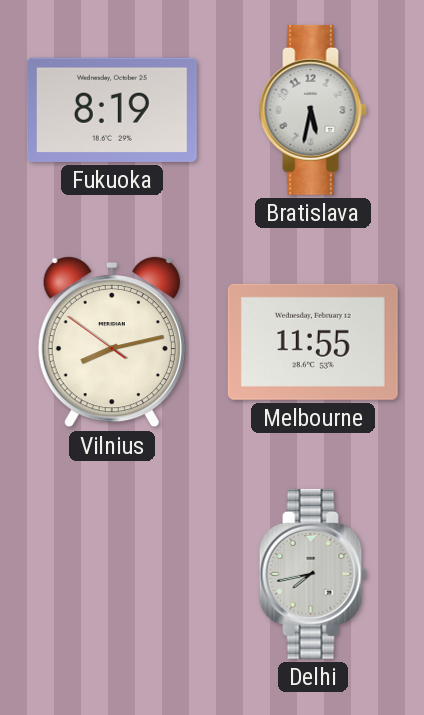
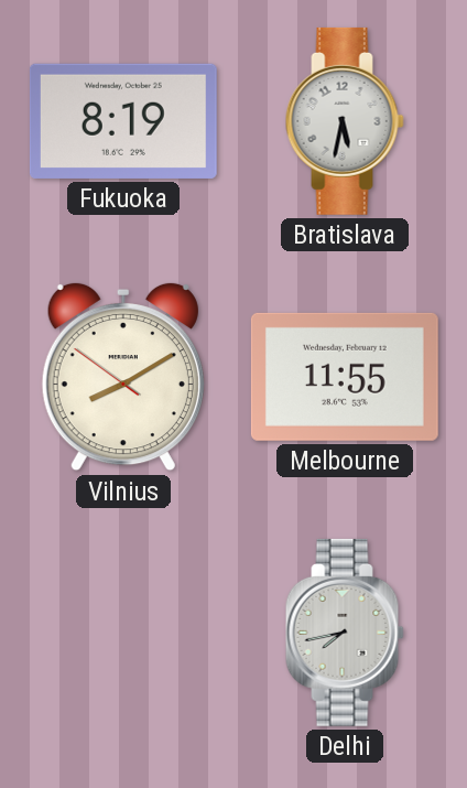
Vilnius: 8:12 -> 8:09 (123, 377)
